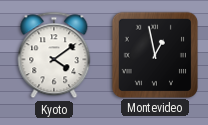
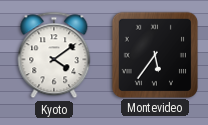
Montevideo: 12:58 -> 5:36 (154, 54)
